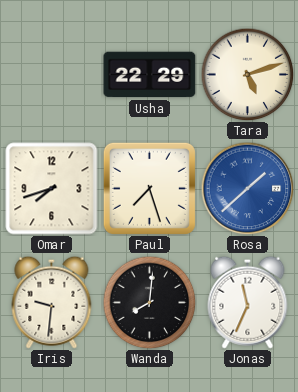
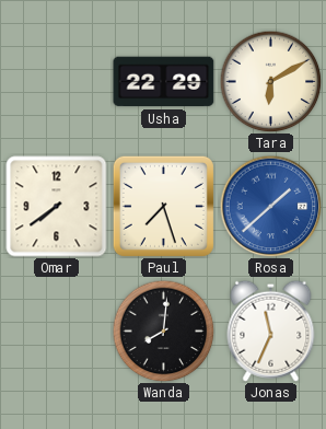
Tara: 5:12 -> 6:10 (270, 81)
Omar: 7:42 -> 7:39 (57, 207)
Iris: 9:31 -> none (52, 302)
